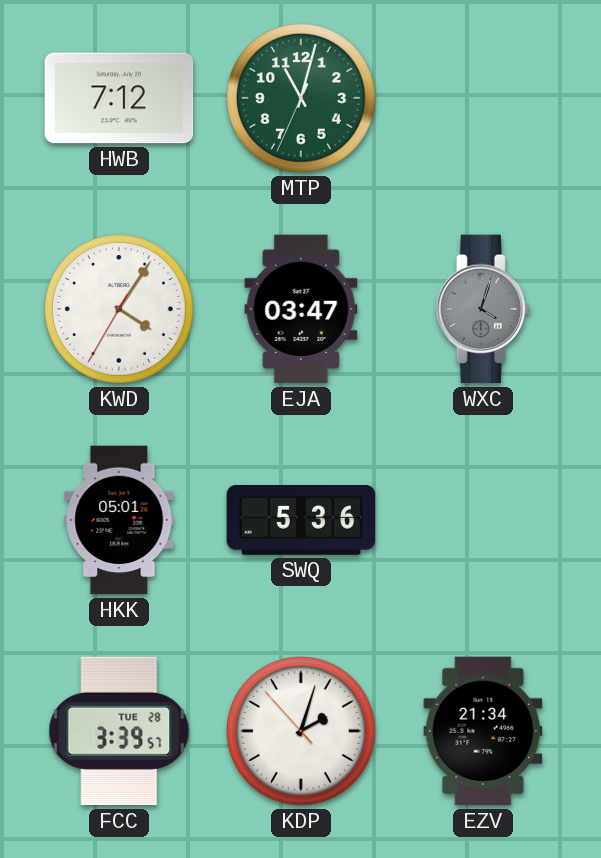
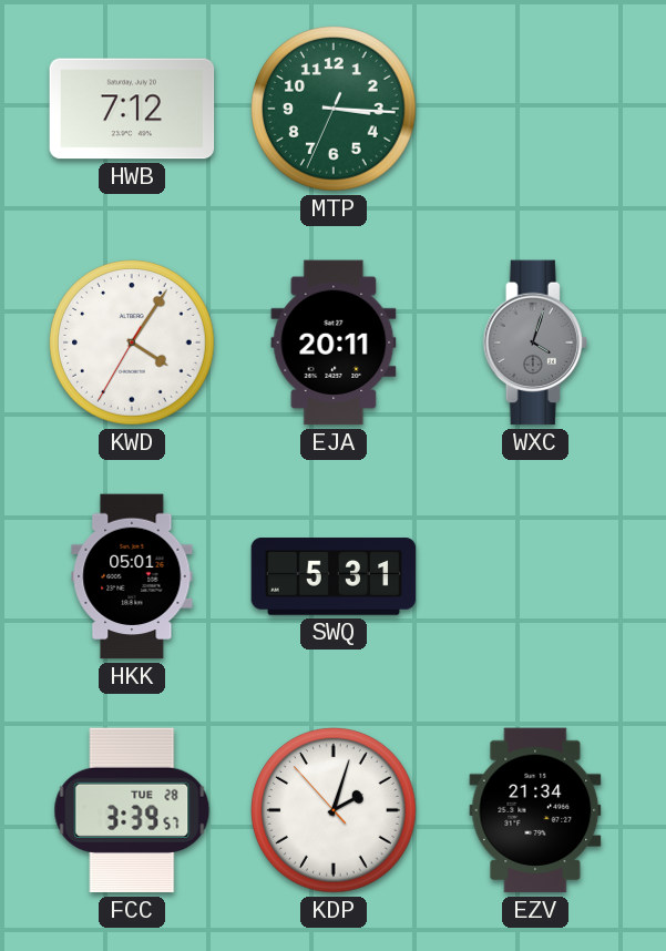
MTP: 11:02 -> 3:15 (335, 110)
EJA: 03:47 -> 20:11 (334, 342)
SWQ: 5:36 -> 5:31 (334, 576)
